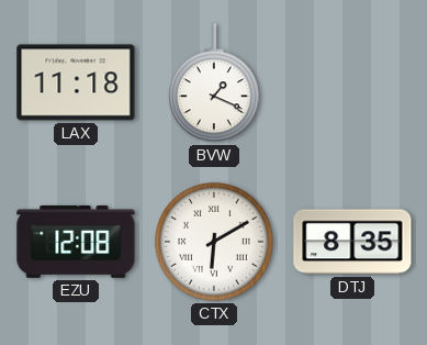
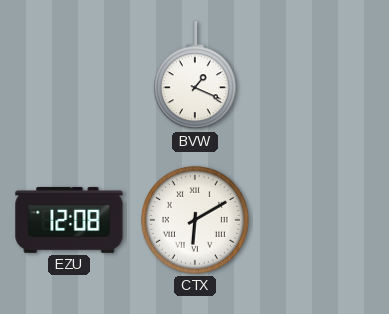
LAX: 11:18 -> none (76, 82)
DTJ: 8:35 -> none (352, 242)
